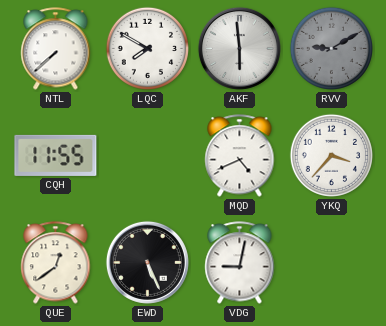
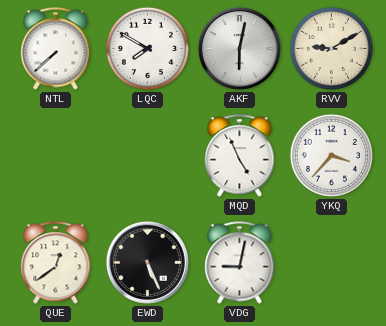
AKF: 5:59 -> 6:02 (239, 48)
RVV dial: grey -> cream (331, 48)
CQH: 11:55 -> none (56, 155)
MQD: 4:41 -> 4:56 (240, 156)
